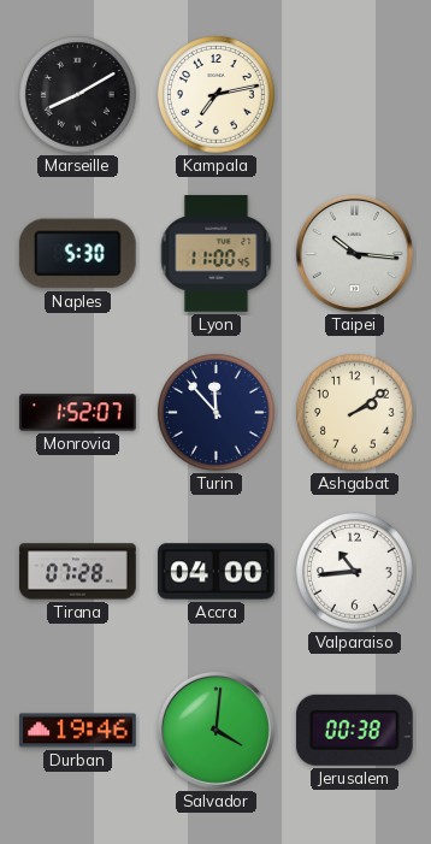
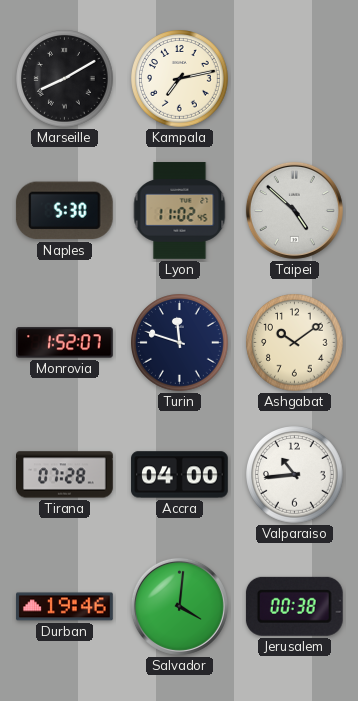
Lyon: 11:00 -> 11:02 (180, 211)
Taipei: 10:16 -> 4:52 (294, 210)
Turin: 11:53 -> 11:48 (180, 343)
Ashgabat: 2:09 -> 10:09 (295, 343)
